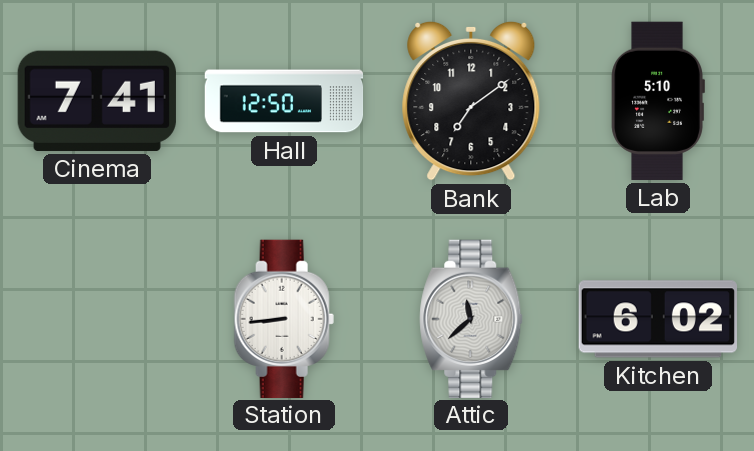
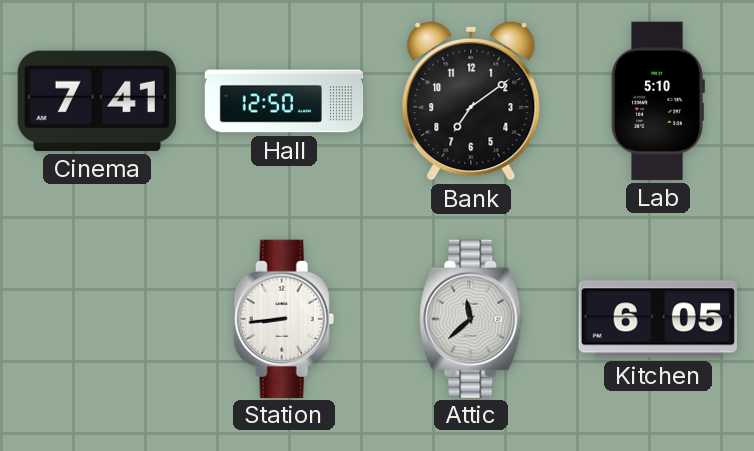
Kitchen: 6:02 -> 6:05 (657, 319)
